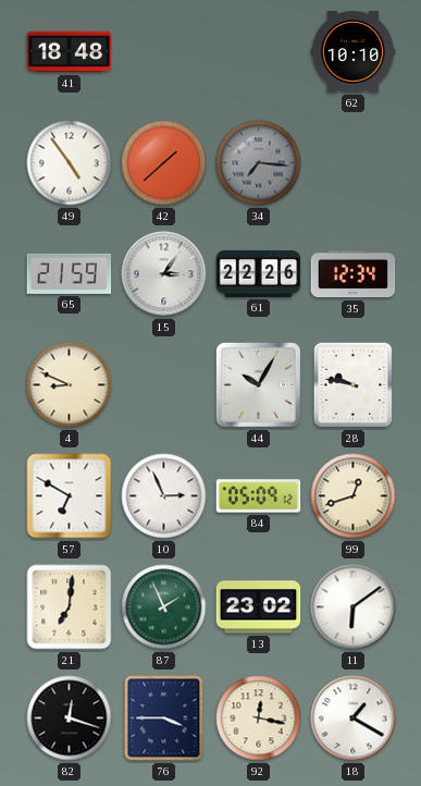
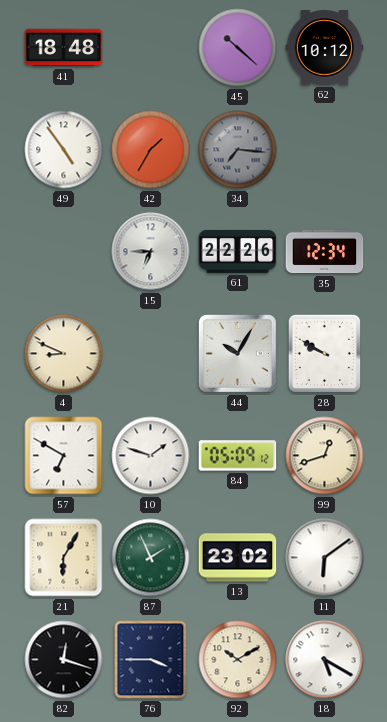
45: none -> 10:22 (238, 48)
62: 10:10 -> 10:12 (325, 48)
42: 1:38 -> 1:35 (151, 150)
65: 21:59 -> none (70, 273)
15: 3:06 -> 6:45 (151, 252)
28: 9:47 -> 9:50 (324, 354)
10: 2:56 -> 1:48 (151, 456)
21: 7:01 -> 6:05 (64, 558)
92: 12:17 -> 10:10 (238, 660)
18: 1:20 -> 5:20 (325, 660)
